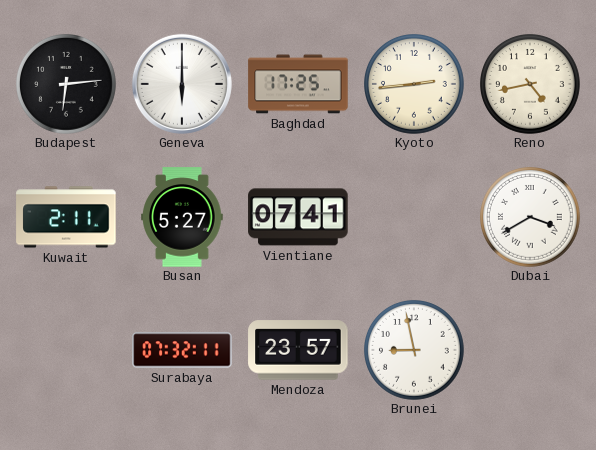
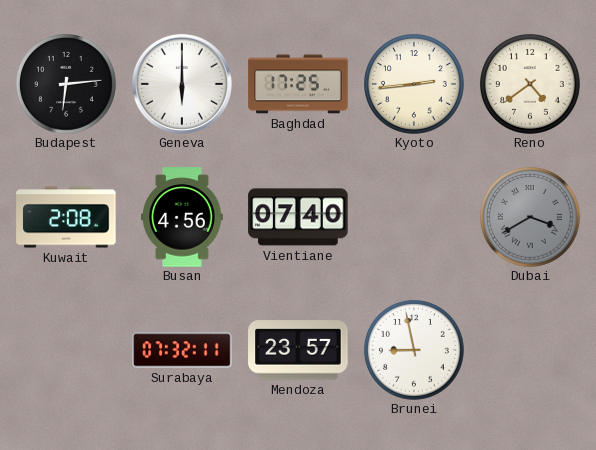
Reno: 4:43 -> 4:39 (531, 85)
Kuwait: 2:11 -> 2:08 (66, 217)
Busan: 5:27 -> 4:56 (183, 217)
Vientiane: 07:41 -> 07:40 (298, 217)
Dubai dial: white -> grey (531, 218)
